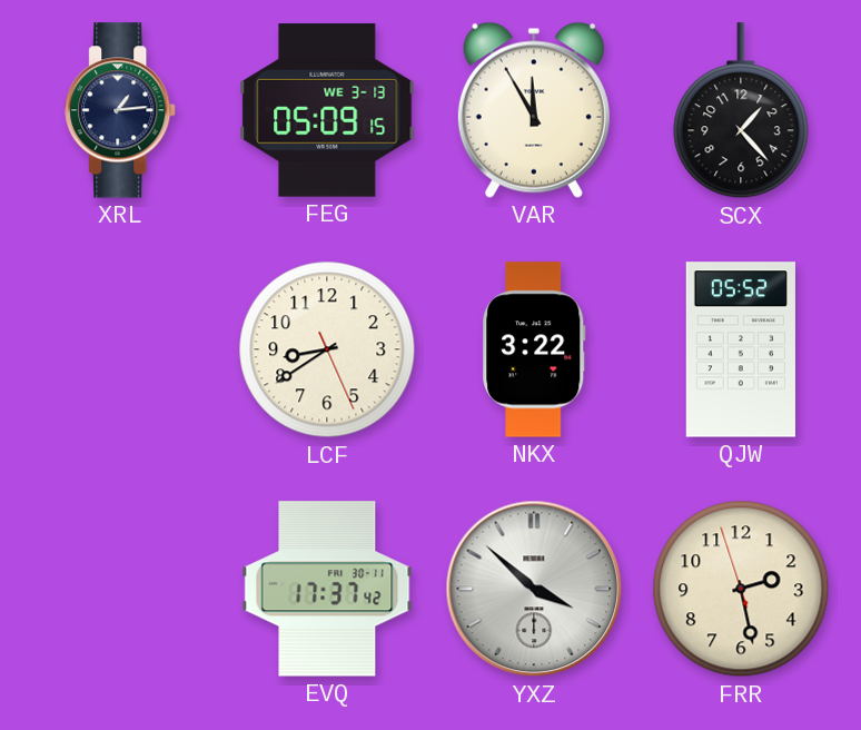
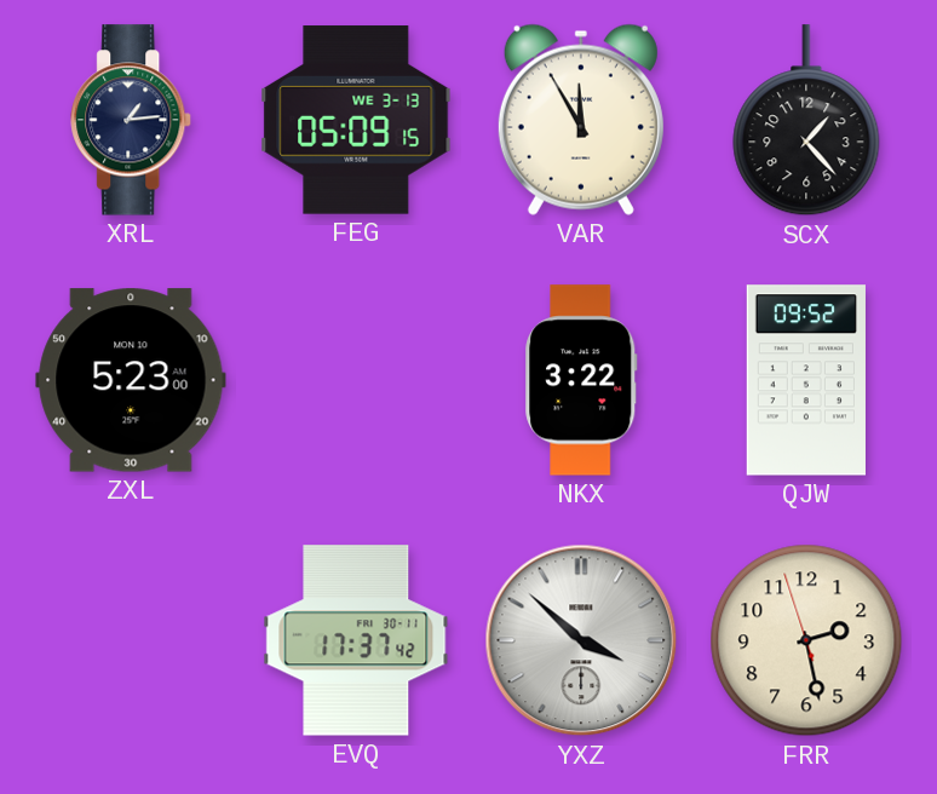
ZXL: none -> 5:23 (131, 380)
LCF: 8:39 -> none (327, 349)
QJW: 05:52 -> 09:52 (806, 380)
